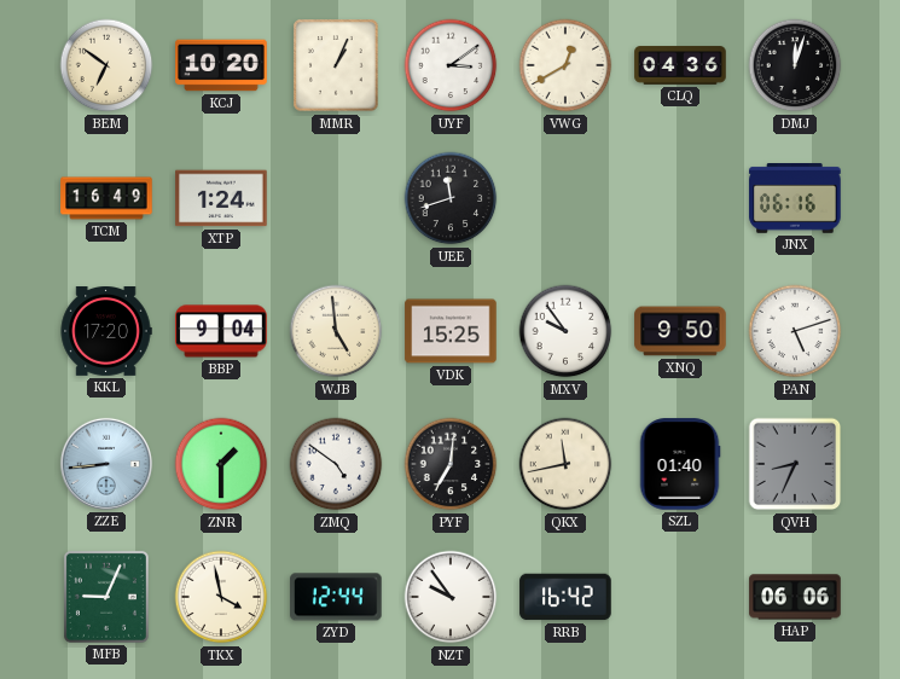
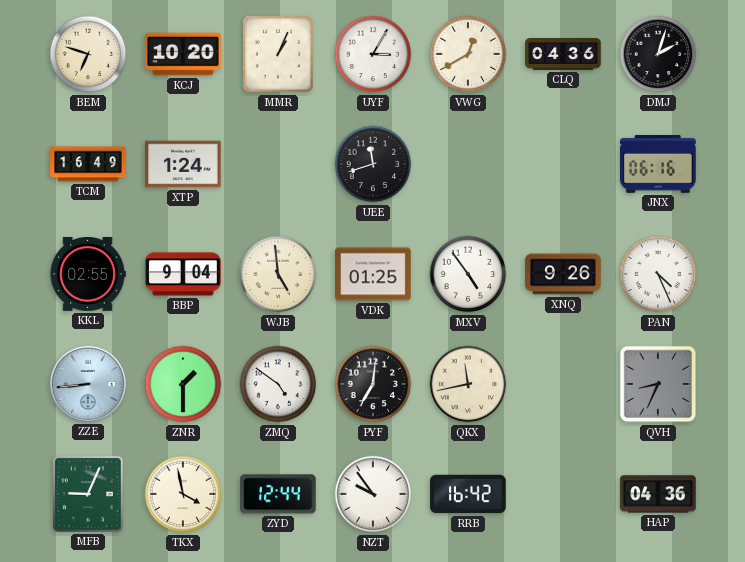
BEM: 6:51 -> 6:48 (88, 54)
UYF: 3:09 -> 3:05 (373, 54)
DMJ: 12:03 -> 2:03 (658, 54)
KKL: 17:20 -> 02:55 (88, 275)
VDK: 15:25 -> 01:25 (373, 274)
MXV: 9:54 -> 4:54 (468, 274)
XNQ: 9:50 -> 9:26 (563, 274)
PAN: 5:12 -> 4:26 (658, 274)
SZL: 01:40 -> none (680, 464)
HAP: 06:06 -> 04:36 (658, 494)
